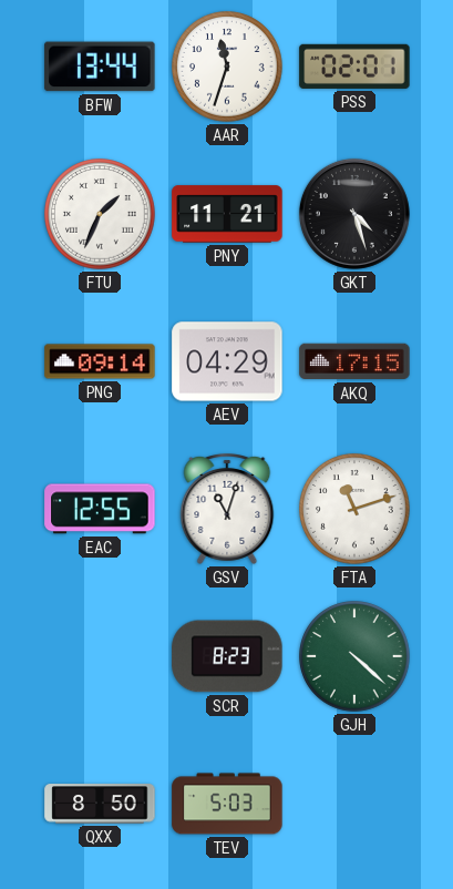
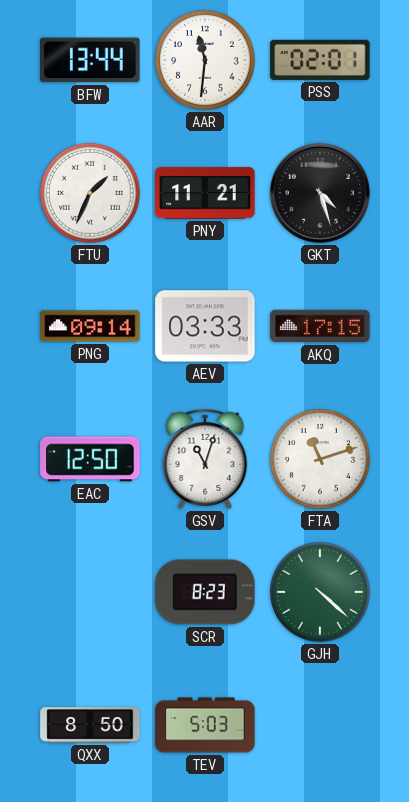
AAR: 11:33 -> 11:31 (205, 60)
AEV: 04:29 -> 03:33 (205, 326)
EAC: 12:55 -> 12:50 (90, 459)
